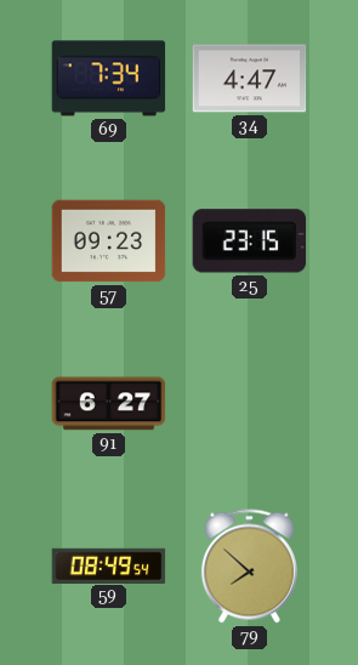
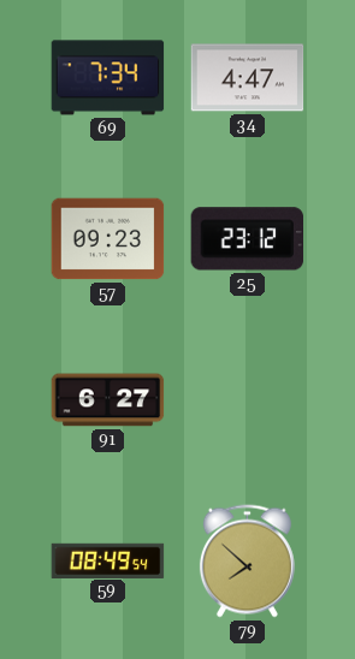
25: 23:15 -> 23:12 (247, 239)
